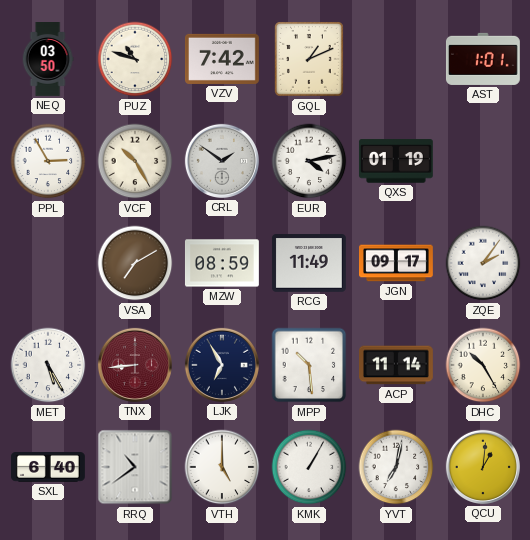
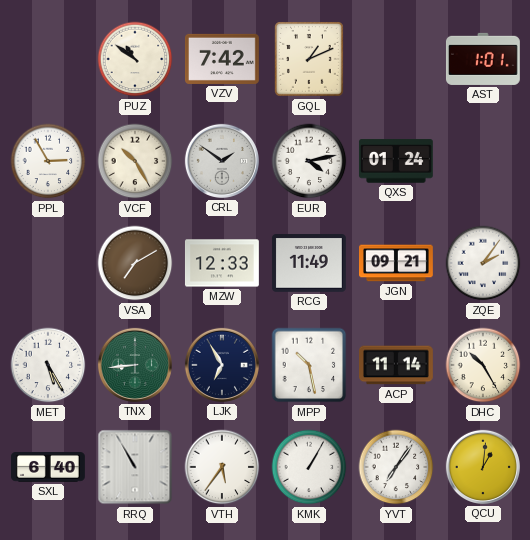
NEQ: 03:50 -> none (48, 60)
PUZ: 10:48 -> 10:51 (135, 59)
QXS: 01:19 -> 01:24 (396, 161)
MZW: 08:59 -> 12:33 (222, 263)
JGN: 09:17 -> 09:21 (397, 263)
TNX dial: burgundy -> green (135, 365)
MPP: 10:29 -> 10:28 (309, 365)
RRQ: 10:39 -> 10:55 (135, 467)
VTH: 5:00 -> 5:36 (222, 467)
YVT: 7:02 -> 7:06 (396, 467)
